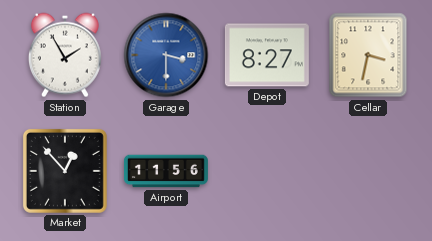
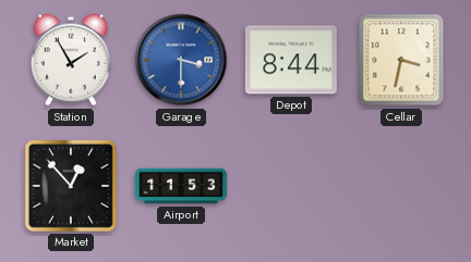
Depot: 8:27 -> 8:44 (291, 60)
Airport: 11:56 -> 11:53 (181, 186)
